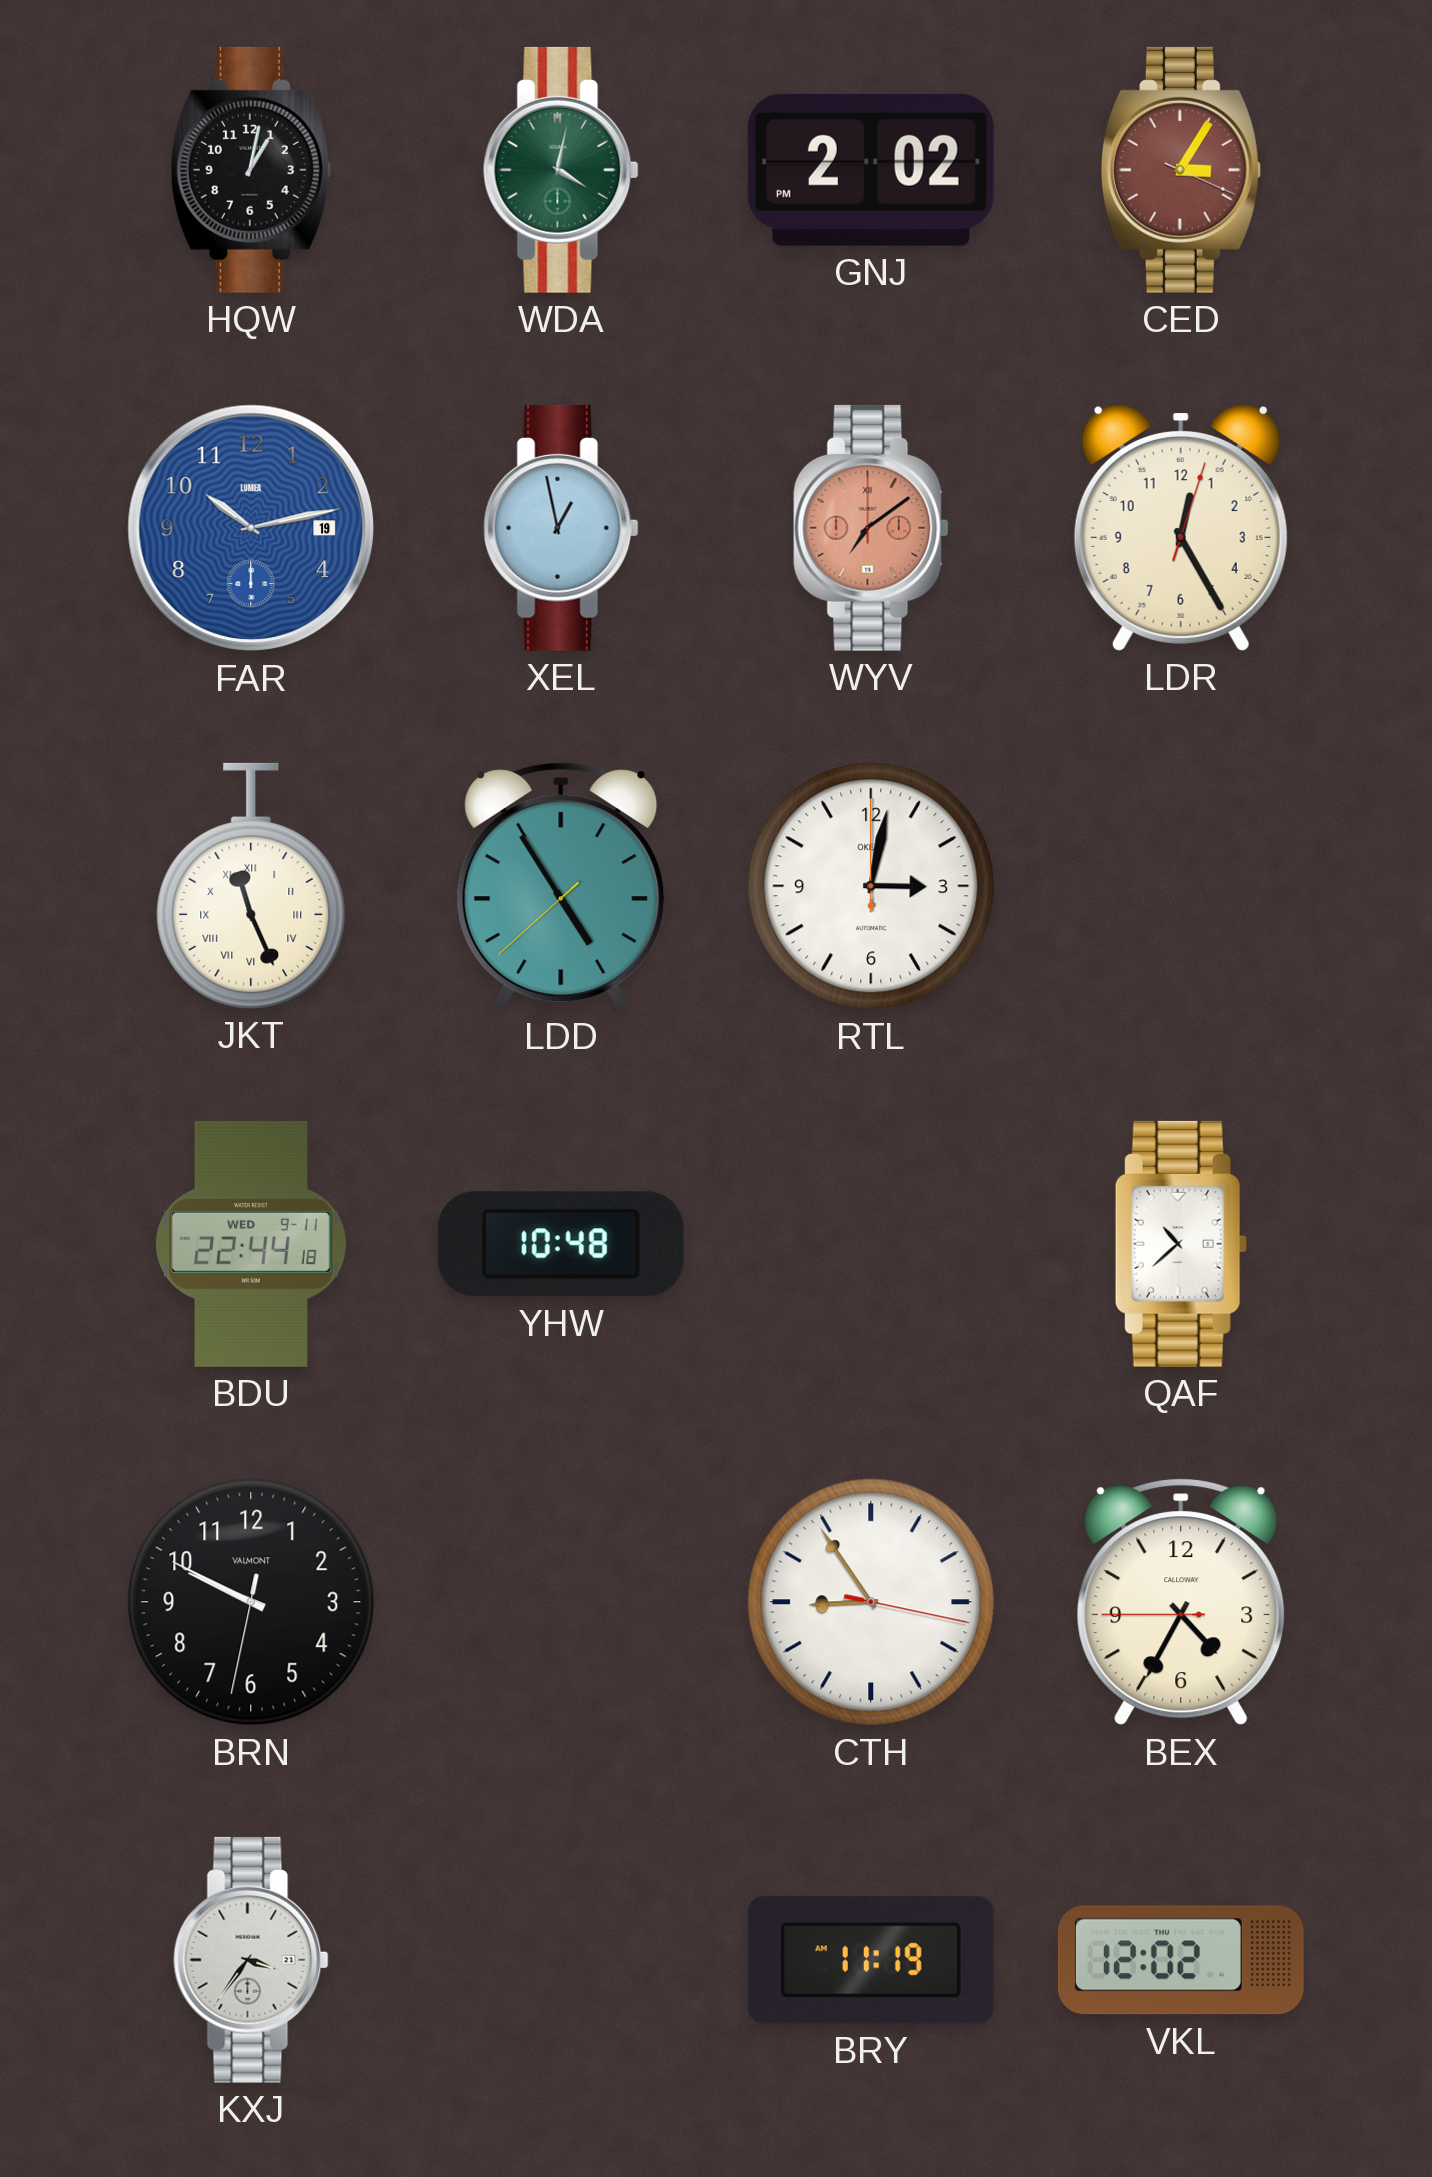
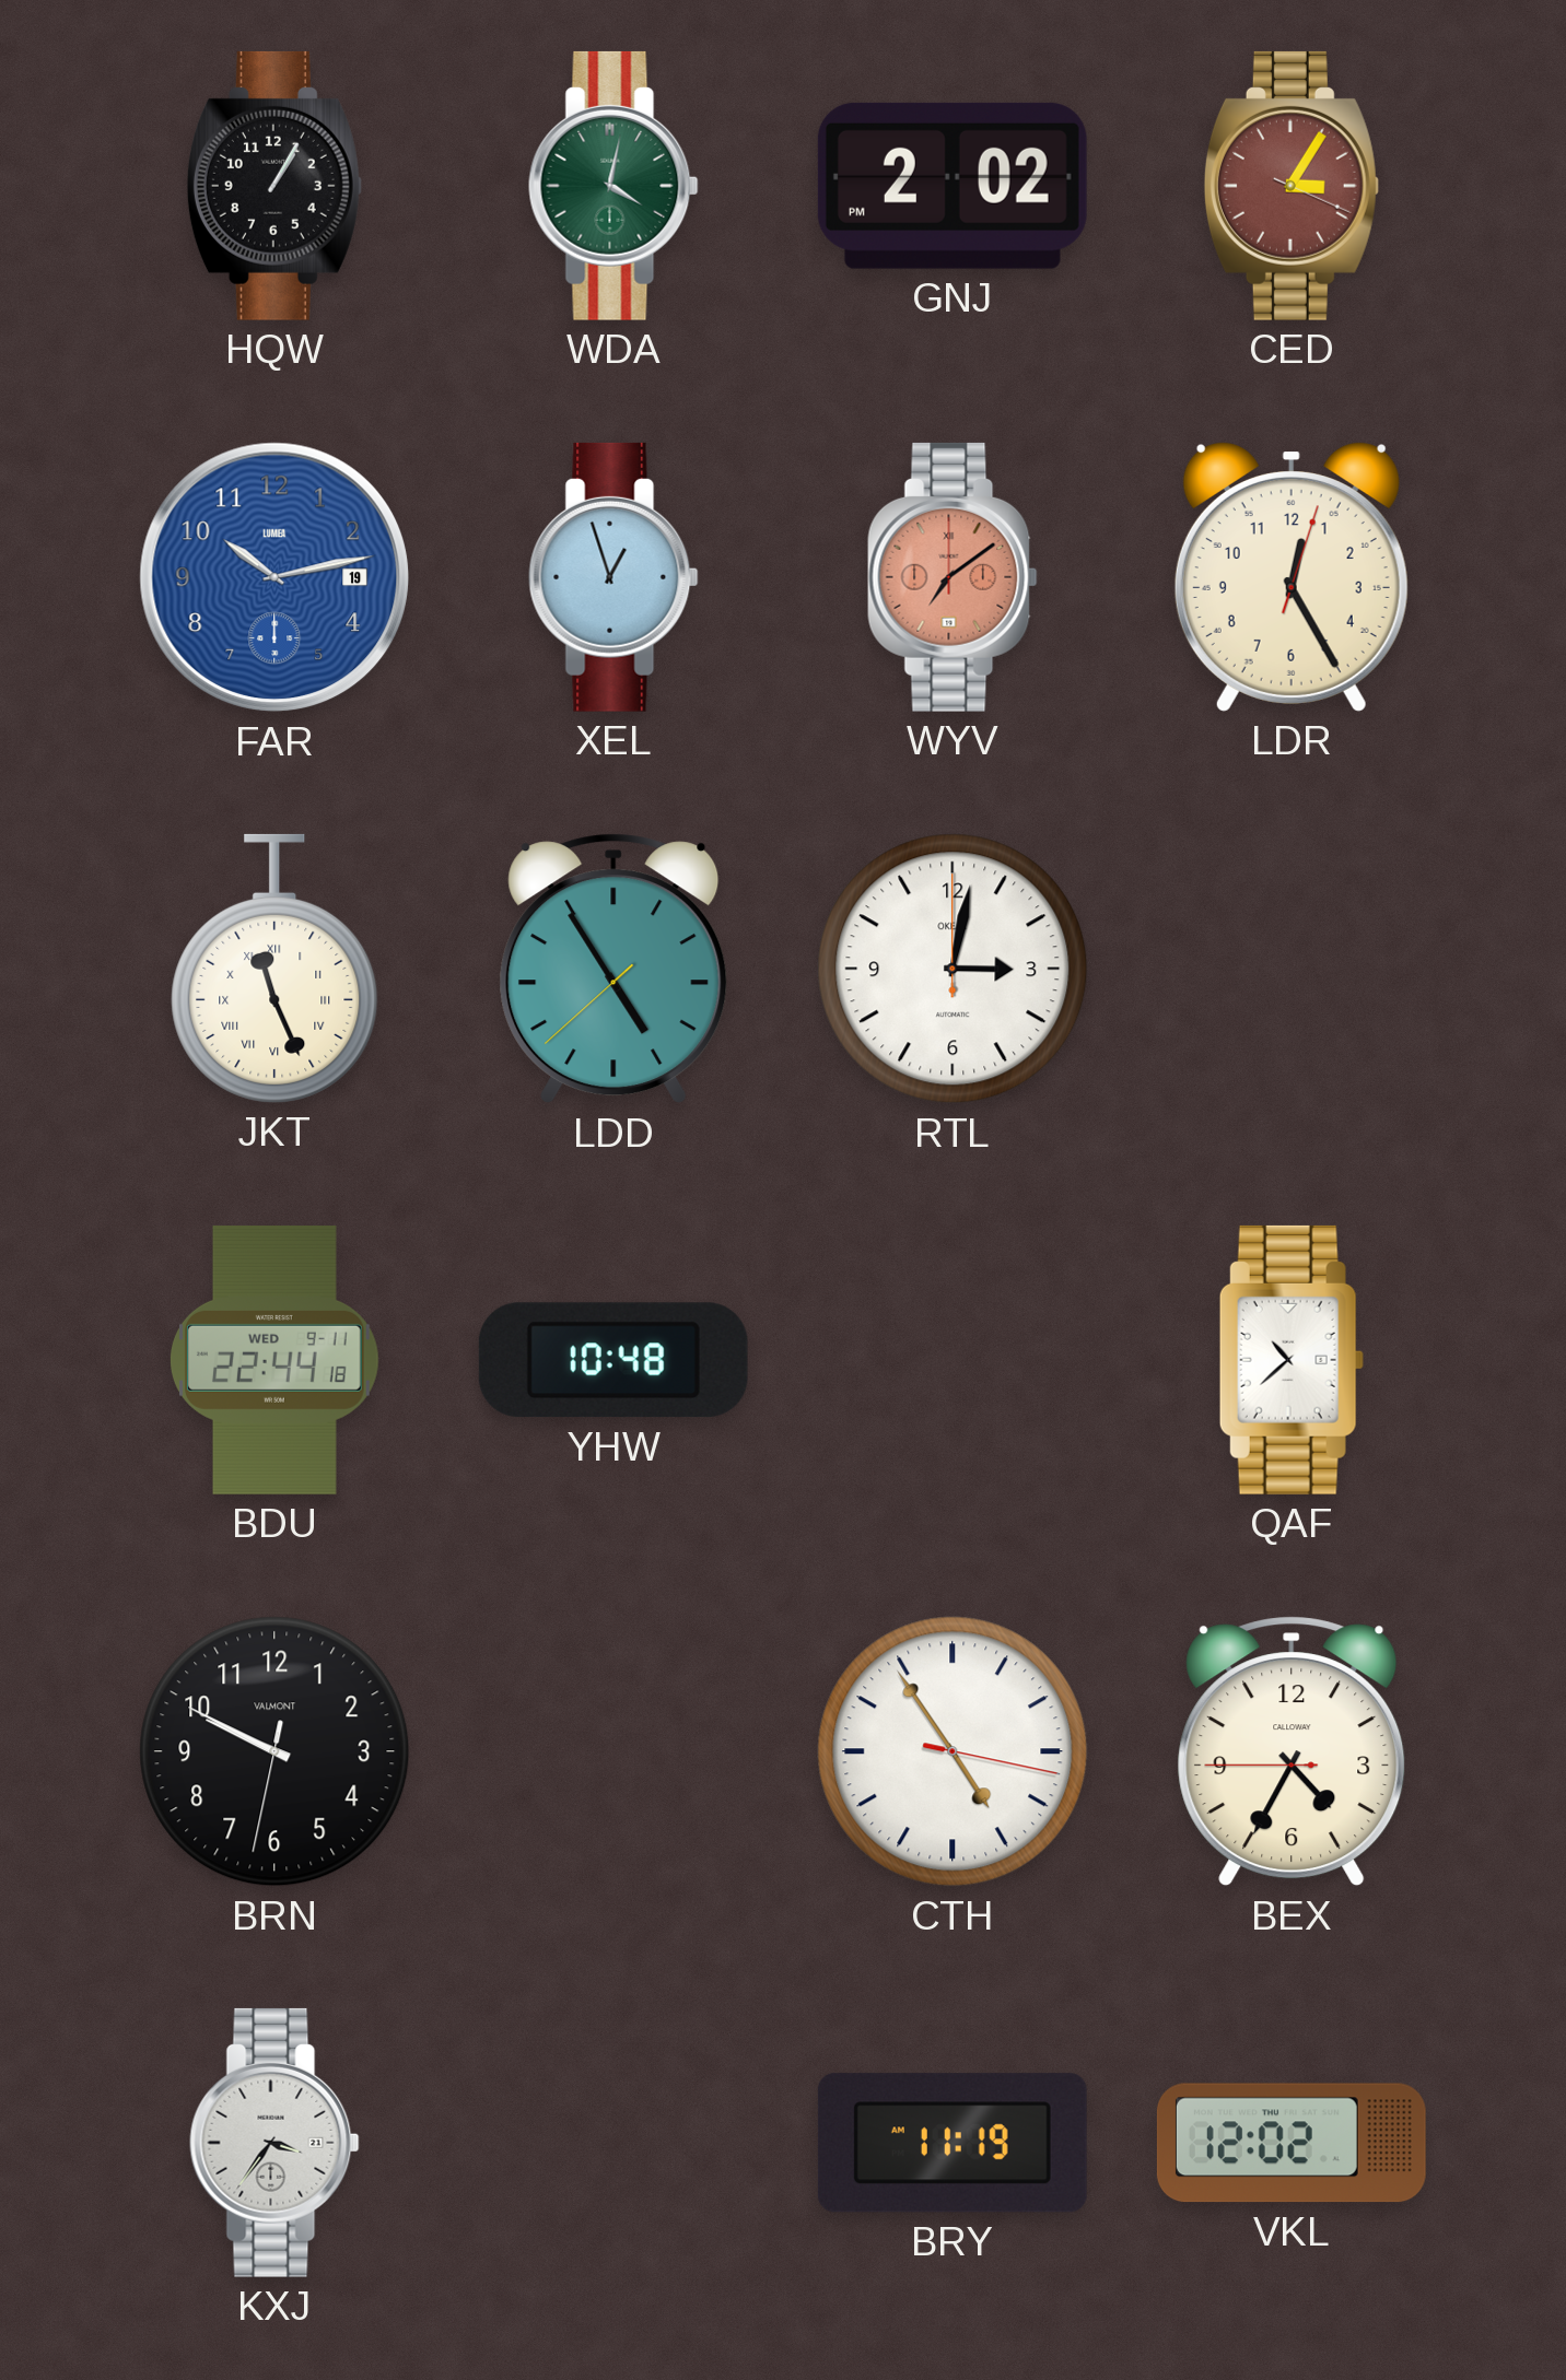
HQW: 1:02 -> 1:05 (274, 186)
XEL: 12:58 -> 12:57 (613, 577)
CTH: 8:54 -> 4:54 (953, 1751)
